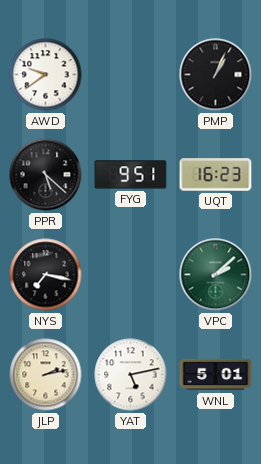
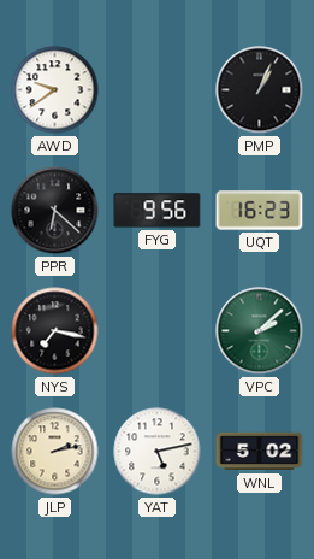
PPR: 5:22 -> 6:22 (55, 211)
FYG: 9:51 -> 9:56 (158, 211)
WNL: 5:01 -> 5:02 (260, 452)
